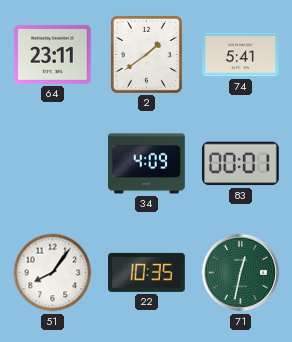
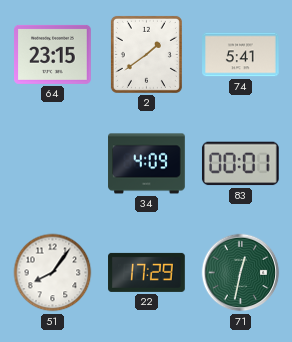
64: 23:11 -> 23:15 (53, 54)
22: 10:35 -> 17:29 (147, 272)
